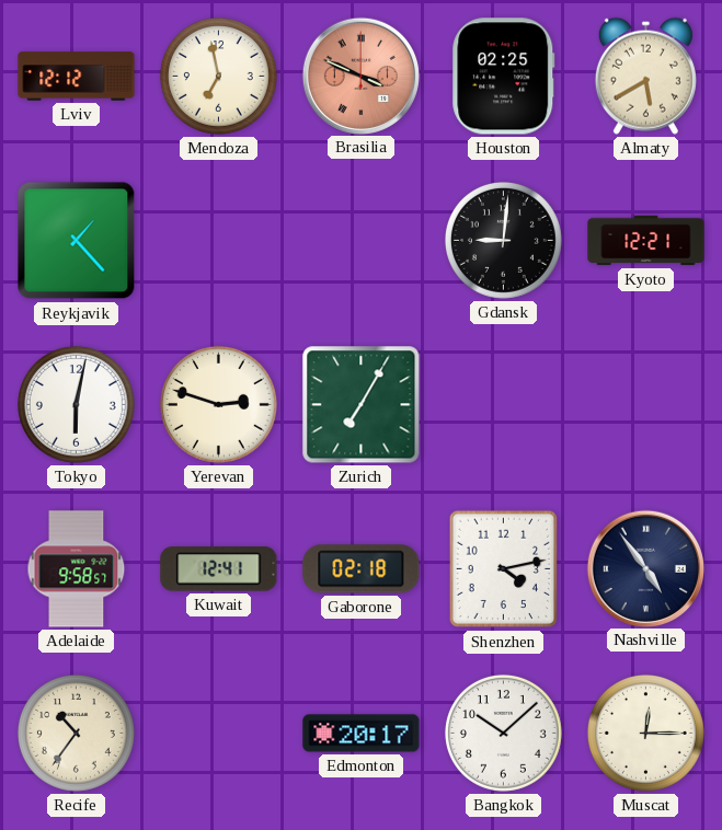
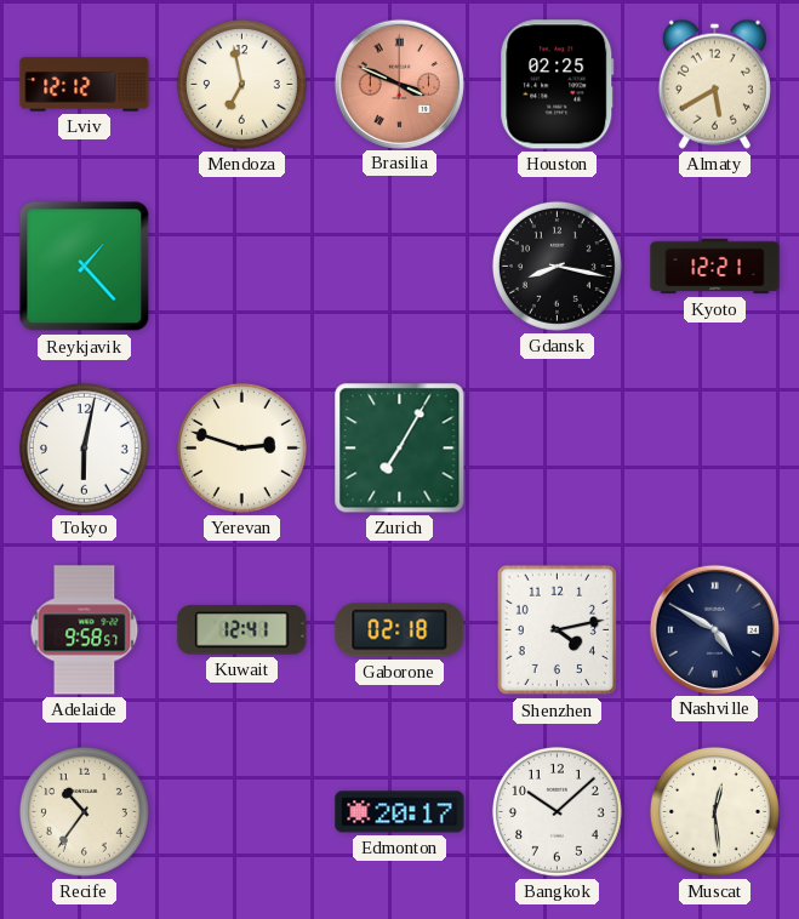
Gdansk: 9:01 -> 8:17 (557, 266)
Nashville: 4:54 -> 4:50 (714, 629)
Muscat: 12:15 -> 12:29 (714, 811)
